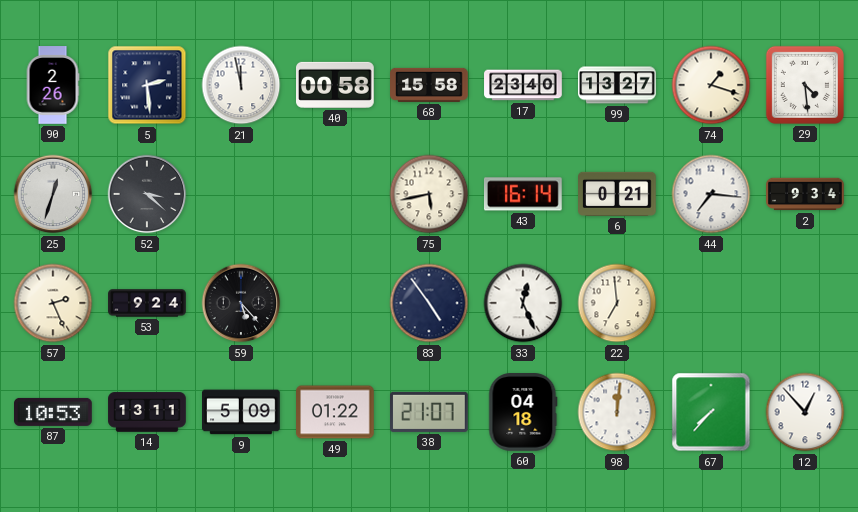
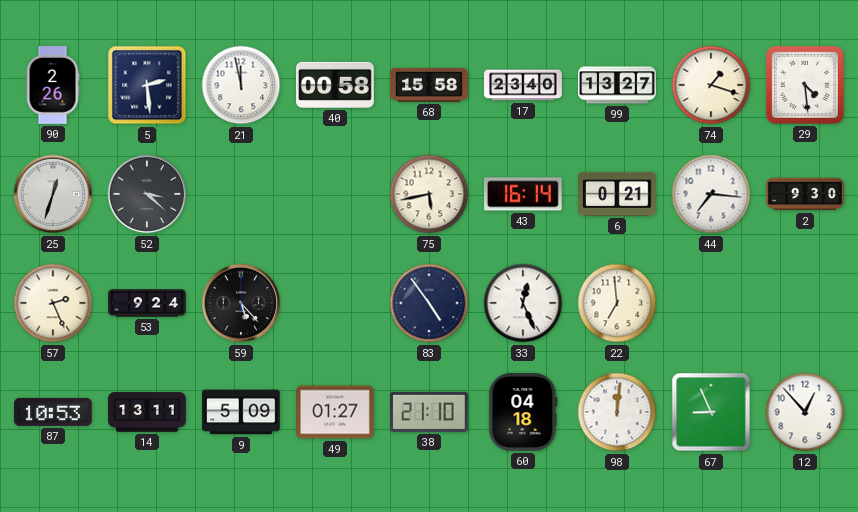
2: 9:34 -> 9:30 (805, 194)
49: 01:22 -> 01:27 (335, 412)
38: 21:07 -> 21:10 (430, 412)
67: 7:37 -> 8:56 (711, 412)
